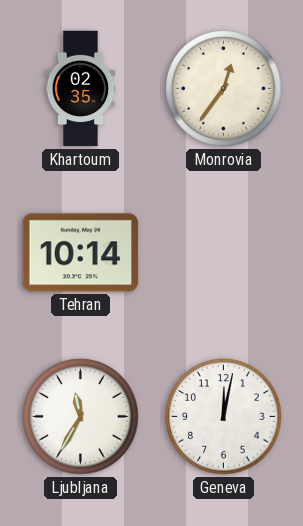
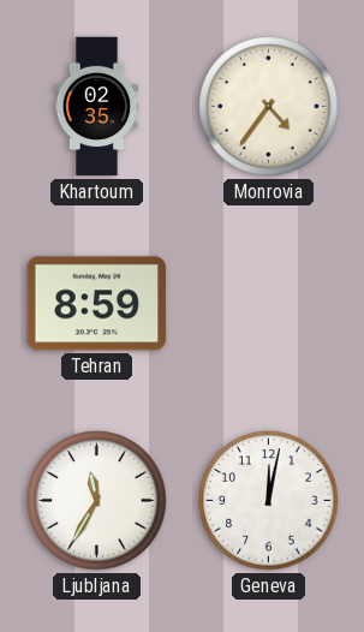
Monrovia: 12:36 -> 4:36 (269, 107)
Tehran: 10:14 -> 8:59 (97, 304)
